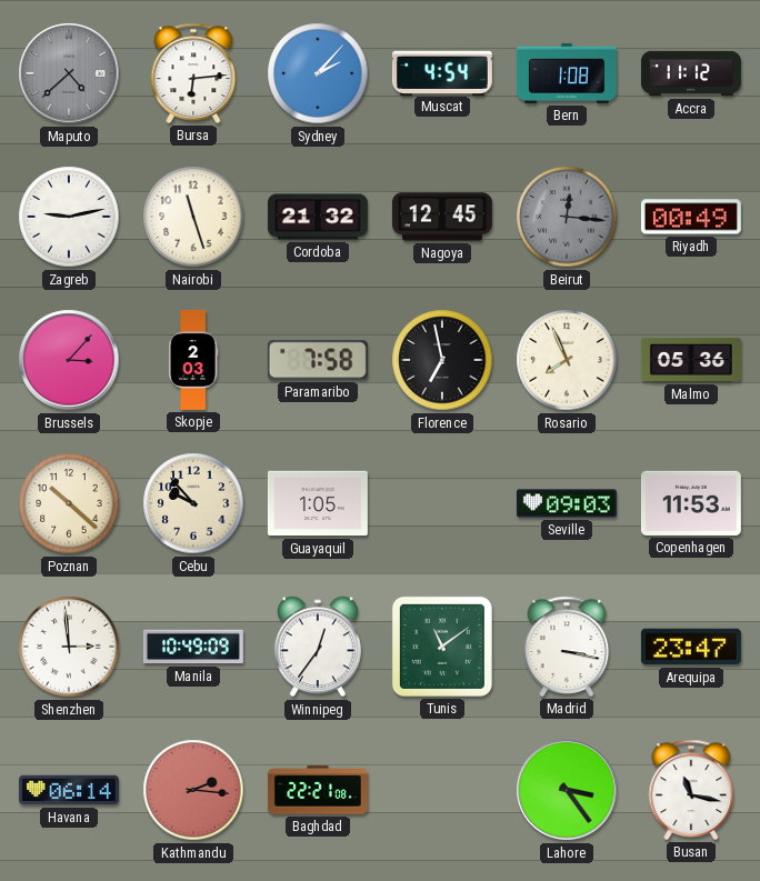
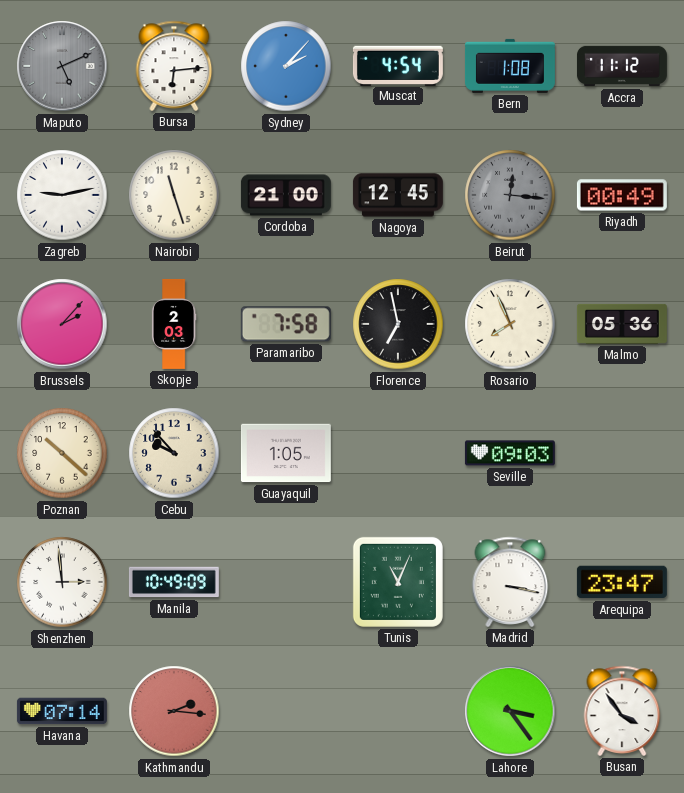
Maputo: 4:38 -> 5:11 (62, 66)
Cordoba: 21:32 -> 21:00 (286, 195)
Brussels: 3:07 -> 2:07 (62, 324)
Copenhagen: 11:53 -> none (691, 503)
Winnipeg: 12:36 -> none (318, 647)
Tunis: 11:09 -> 11:04 (398, 582)
Havana: 06:14 -> 07:14 (62, 711)
Baghdad: 22:21 -> none (318, 790)
Busan: 11:17 -> 3:54 (622, 711)
